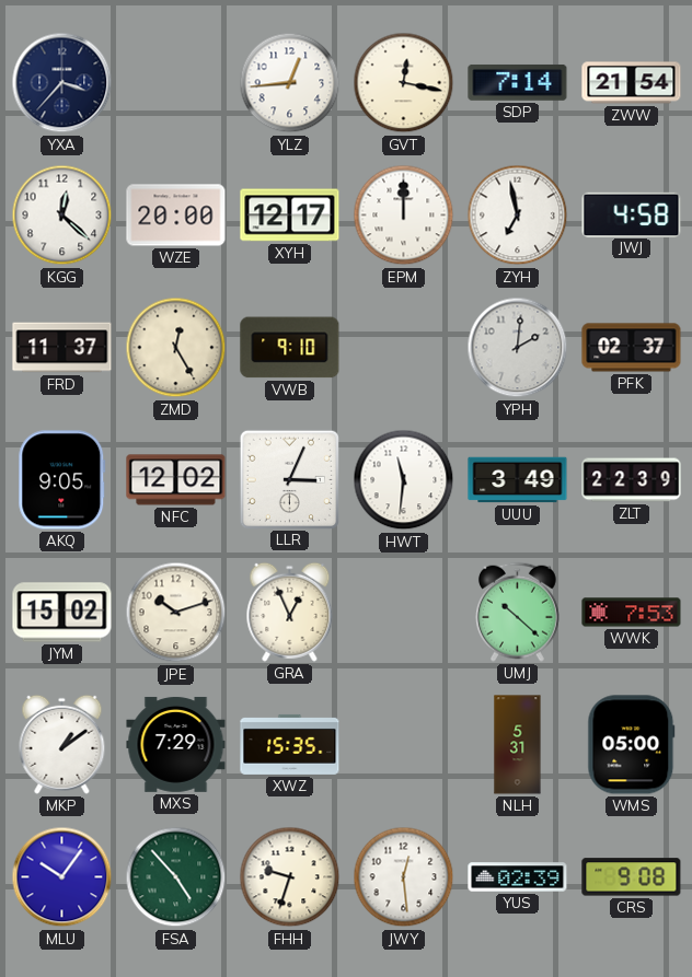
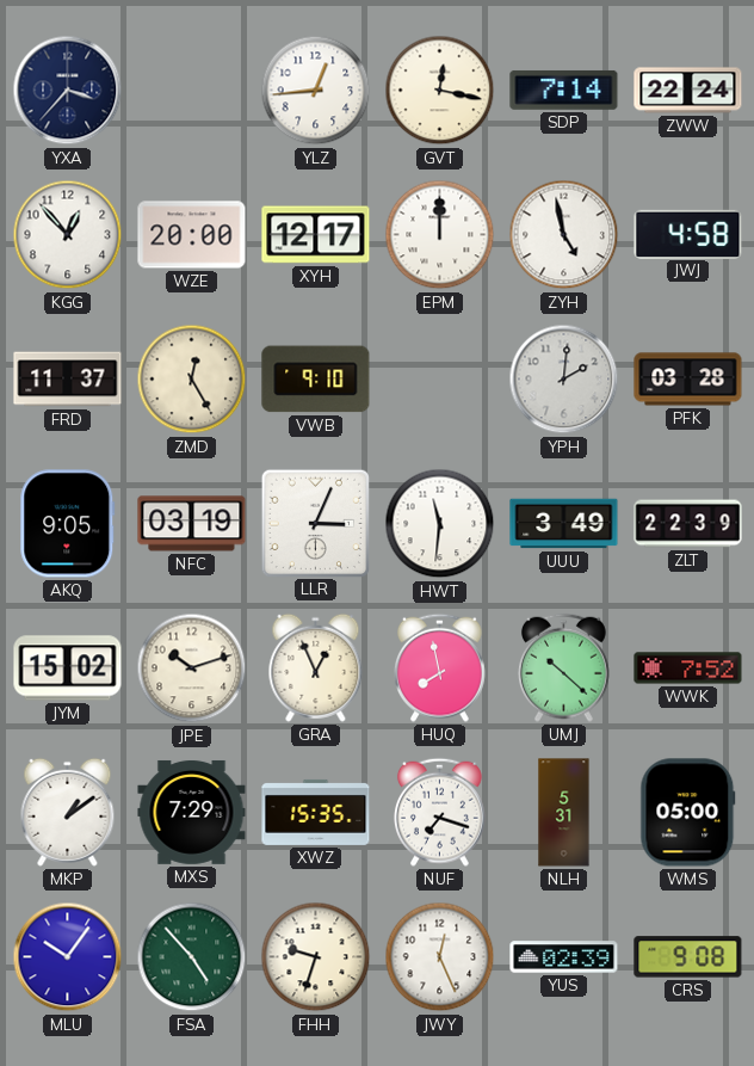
ZWW: 21:54 -> 22:24 (688, 91)
KGG: 12:22 -> 12:53 (68, 235)
ZYH: 6:58 -> 4:58 (564, 235)
PFK: 02:37 -> 03:28 (688, 380)
NFC: 12:02 -> 03:19 (192, 524)
HUQ: none -> 7:58 (439, 667)
WWK: 7:53 -> 7:52 (688, 668)
NUF: none -> 7:18 (439, 812)
JWY: 12:29 -> 12:26 (440, 957)
